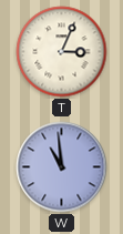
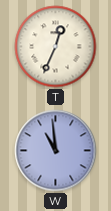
T: 3:04 -> 12:34 (56, 47)
